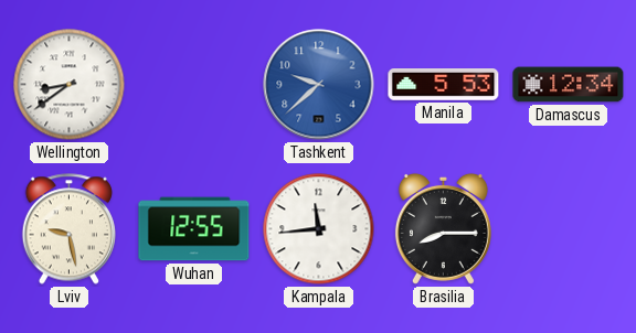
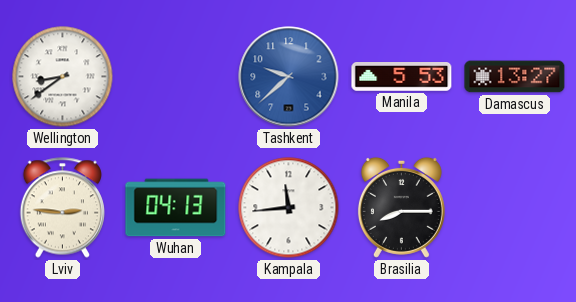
Damascus: 12:34 -> 13:27 (515, 77)
Lviv: 9:28 -> 2:46 (62, 208)
Wuhan: 12:55 -> 04:13 (176, 208)
